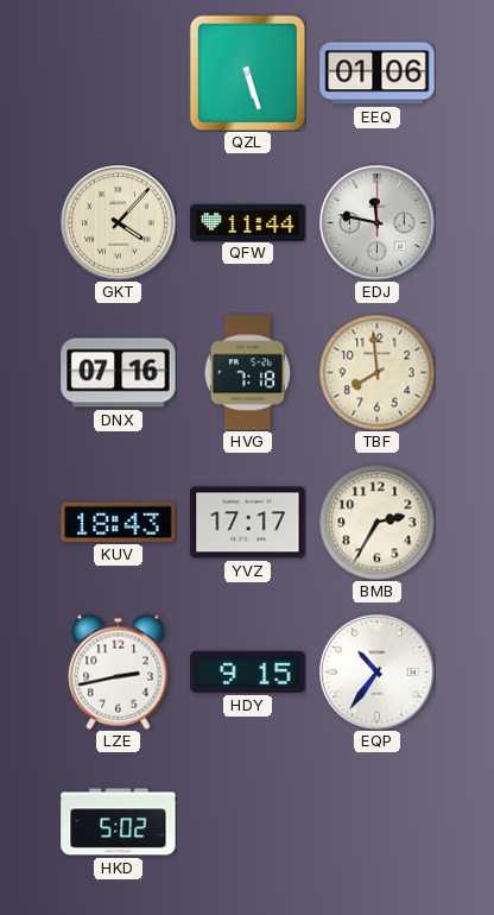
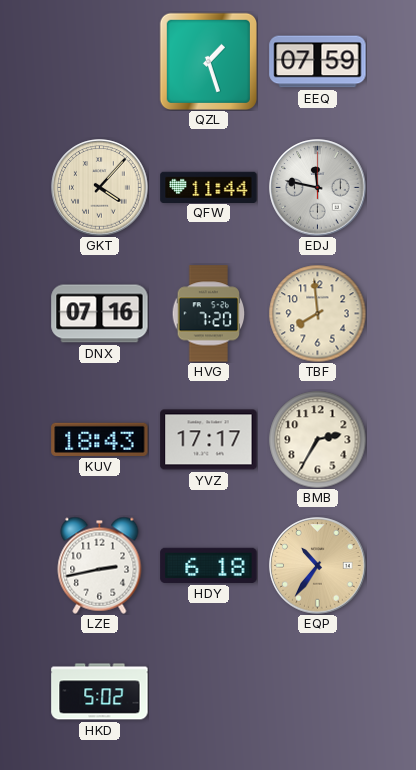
QZL: 5:27 -> 1:27 (208, 61)
EEQ: 01:06 -> 07:59 (318, 62)
HVG: 7:18 -> 7:20 (209, 314)
HDY: 9:15 -> 6:18 (209, 565)
EQP dial: white -> champagne (318, 566)
